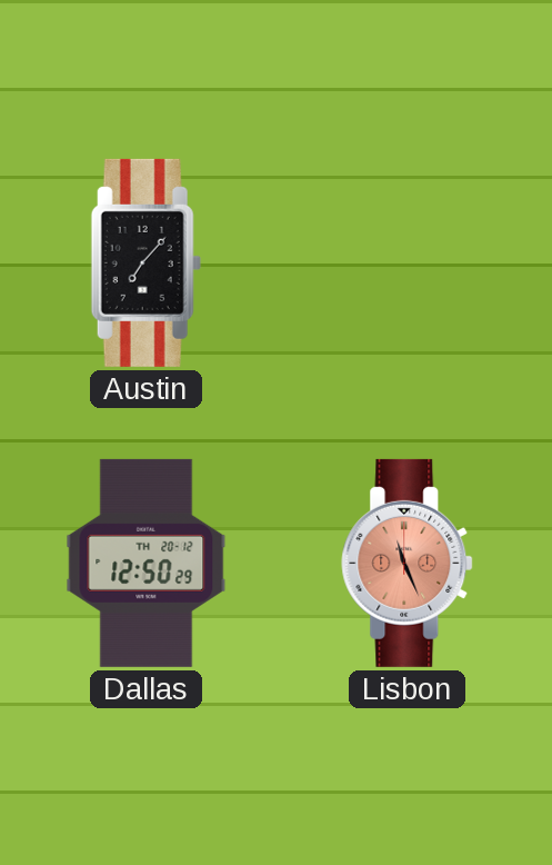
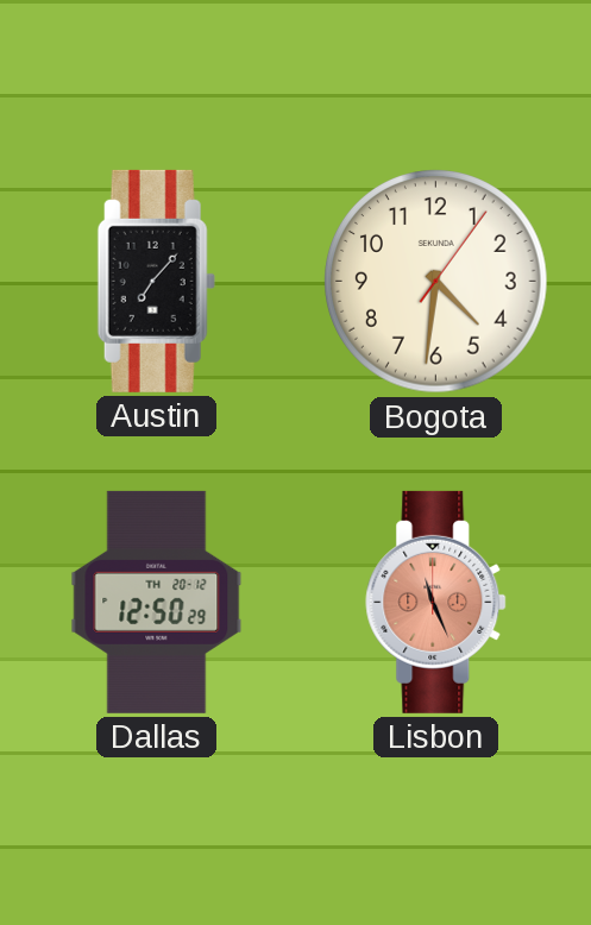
Bogota: none -> 4:31 (436, 282)
